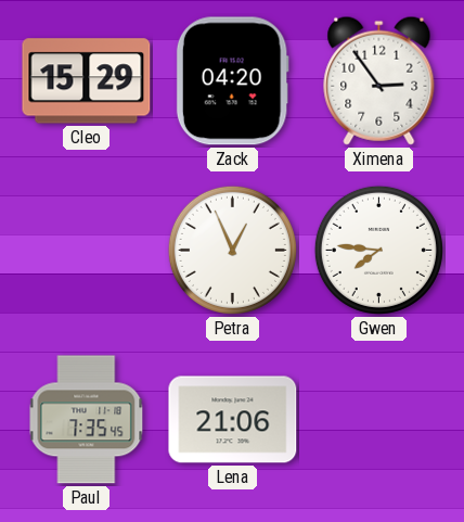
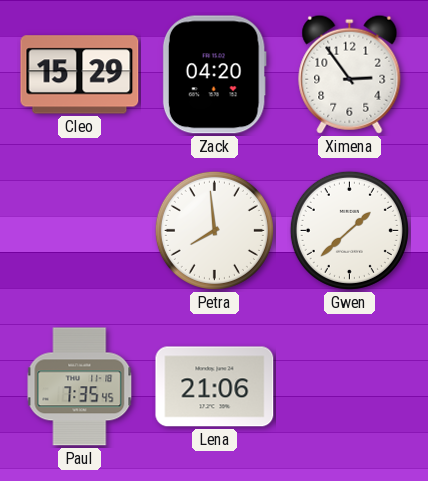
Petra: 12:56 -> 7:59 (214, 230)
Gwen: 7:46 -> 1:38 (349, 230)
